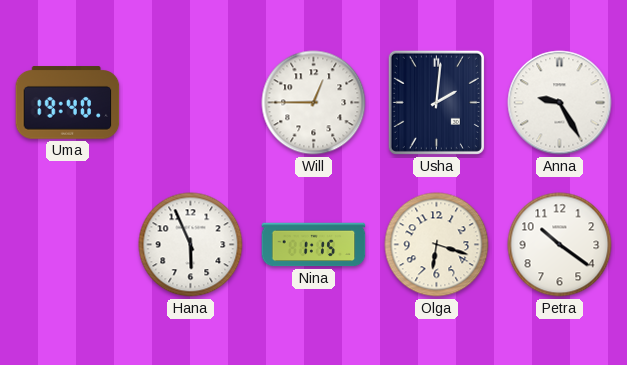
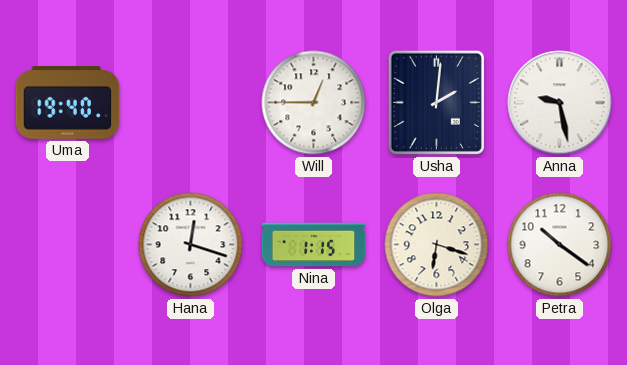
Anna: 9:25 -> 9:28 (560, 103)
Hana: 5:56 -> 12:18 (191, 245)
